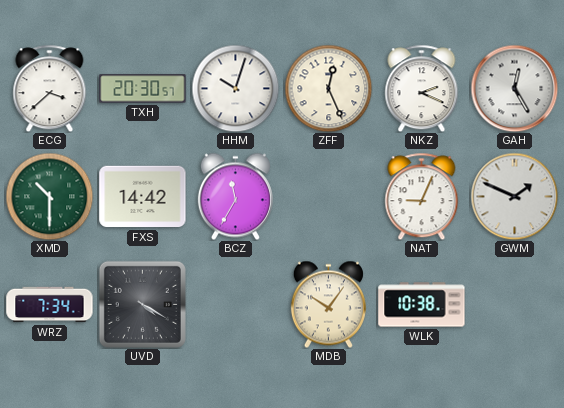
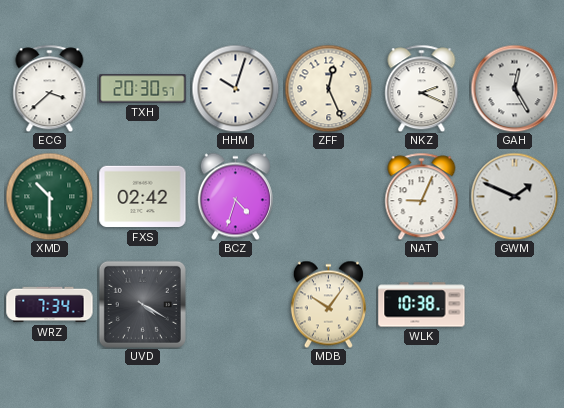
FXS: 14:42 -> 02:42 (143, 197)
BCZ: 11:35 -> 4:33 (235, 196)
